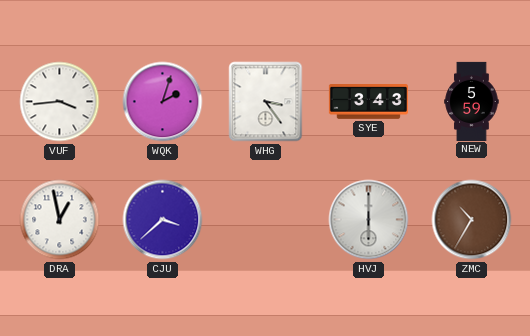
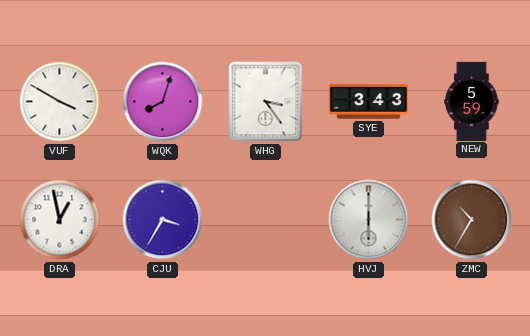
VUF: 3:44 -> 3:50 (60, 102)
WQK: 2:03 -> 8:03 (163, 102)
CJU: 3:38 -> 3:35 (163, 220)
